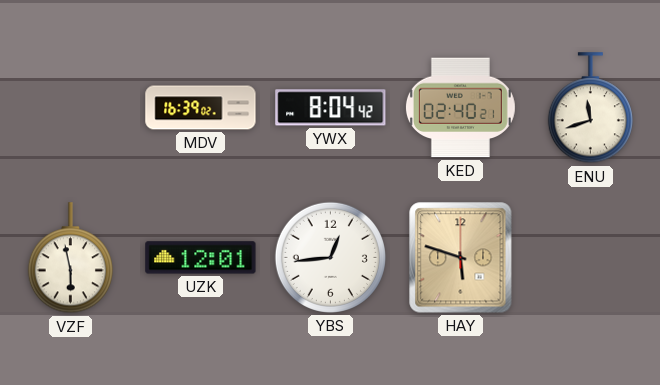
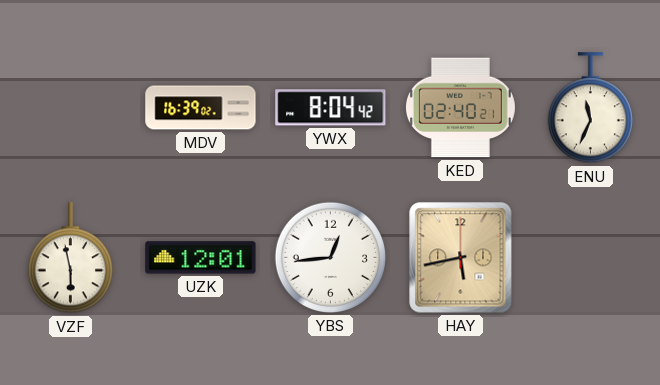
ENU: 11:42 -> 11:34 (590, 108)
HAY: 5:48 -> 5:43 (461, 258)
